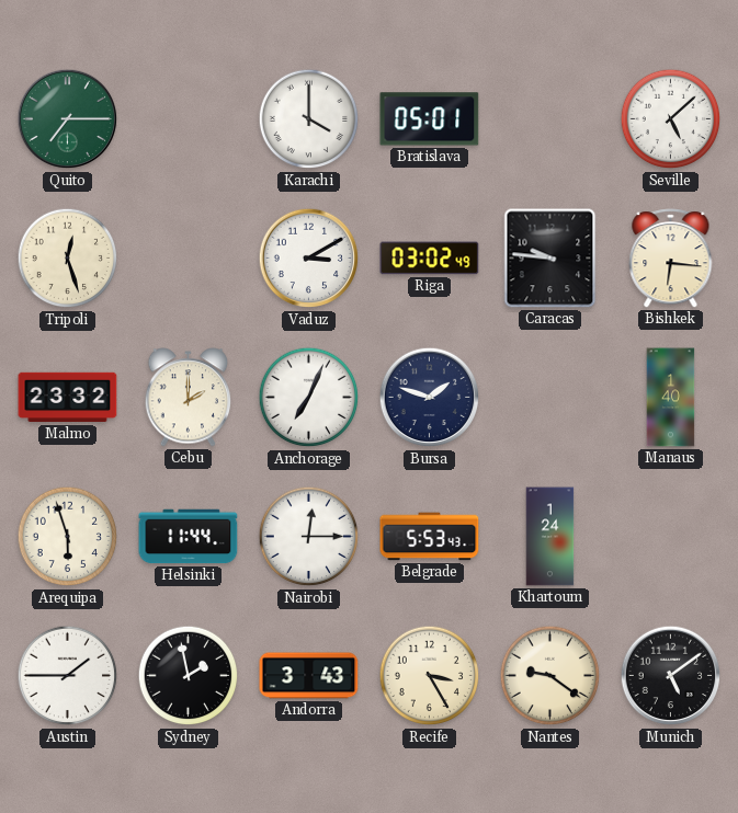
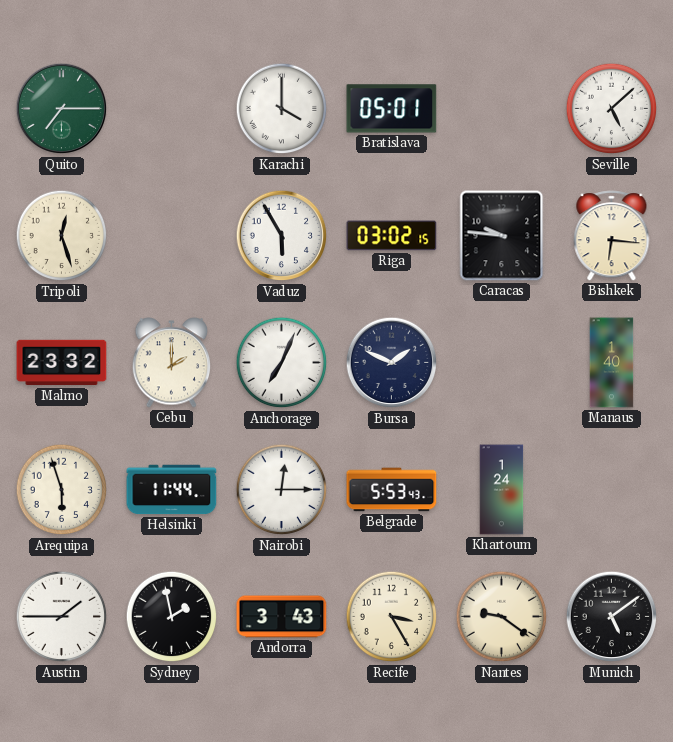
Vaduz: 3:10 -> 5:55 (282, 236)
Riga: 03:02:49 -> 03:02:15 (392, 236)
Bursa: 1:48 -> 1:49 (392, 363)
